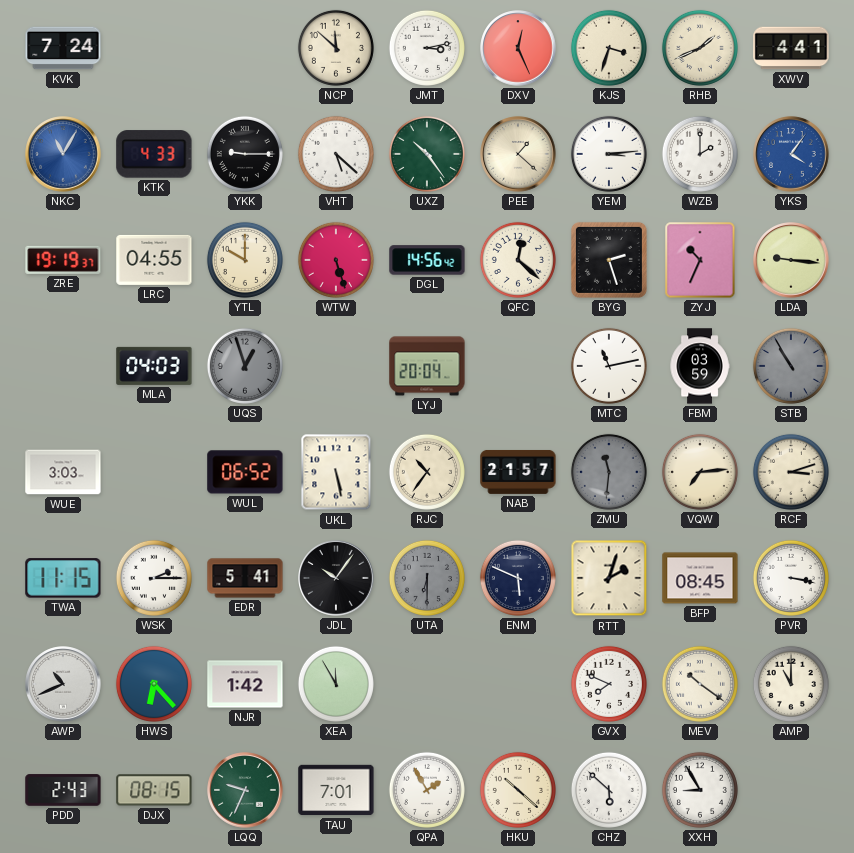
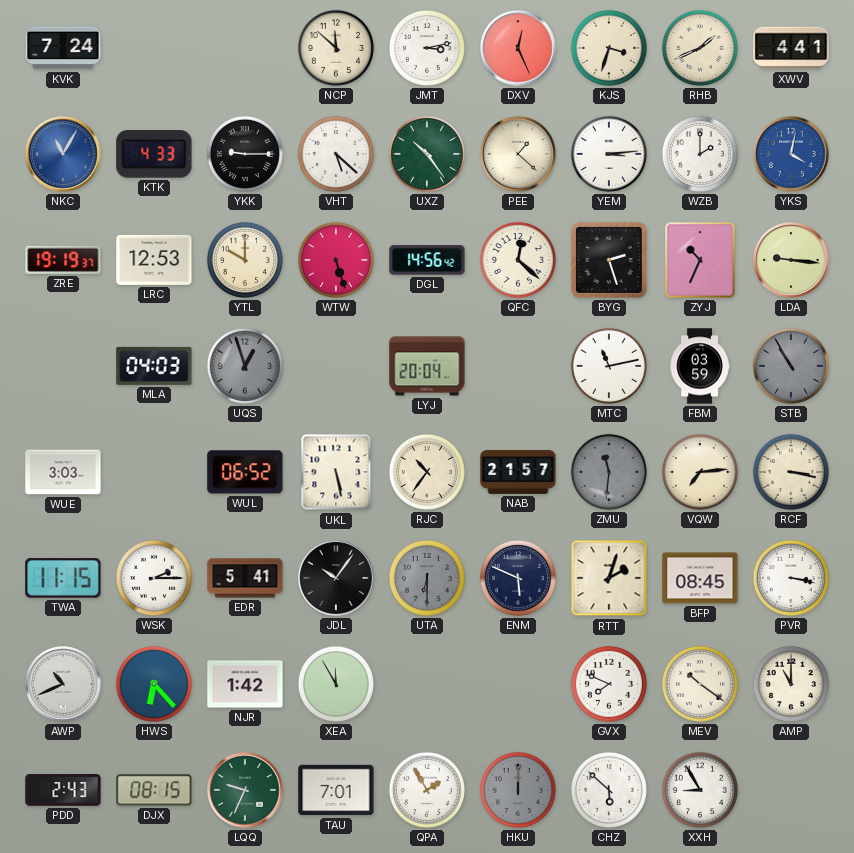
YKS: 4:06 -> 4:02 (791, 154)
LRC: 04:55 -> 12:53 (154, 260)
RCF: 3:12 -> 3:17 (791, 472)
HKU: 10:22 -> 12:00 (518, 790)
HKU dial: cream -> grey (518, 790)
